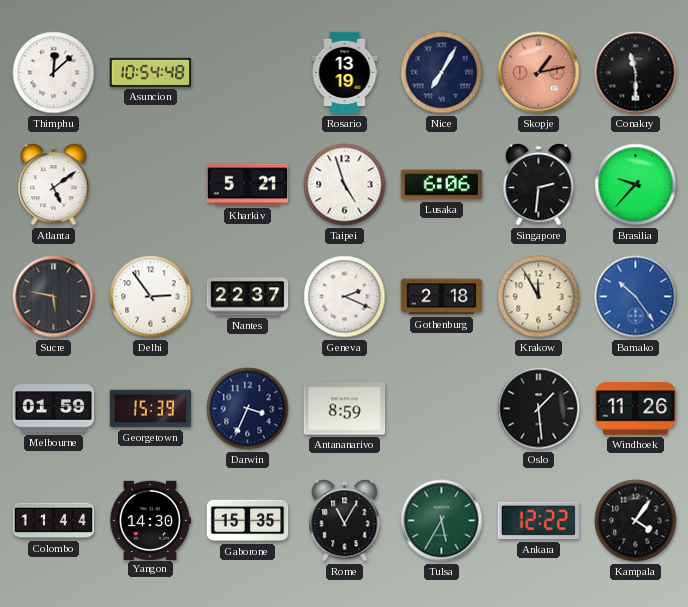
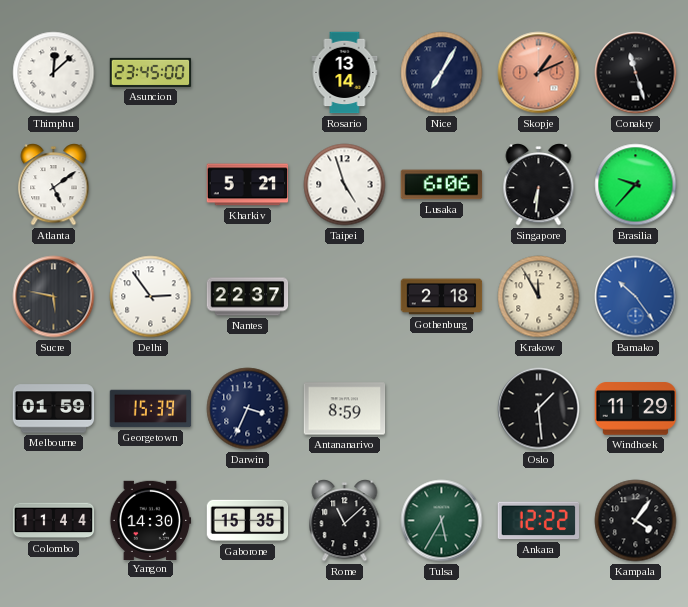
Asuncion: 10:54 -> 23:45 (151, 72)
Rosario: 13:19 -> 13:14 (345, 73)
Skopje: 1:13 -> 1:11 (539, 73)
Conakry: 11:30 -> 11:27 (636, 73)
Singapore: 2:31 -> 6:31 (539, 185)
Geneva: 2:19 -> none (345, 297)
Windhoek: 11:26 -> 11:29 (636, 409)
Rome: 11:05 -> 11:08 (345, 521)
